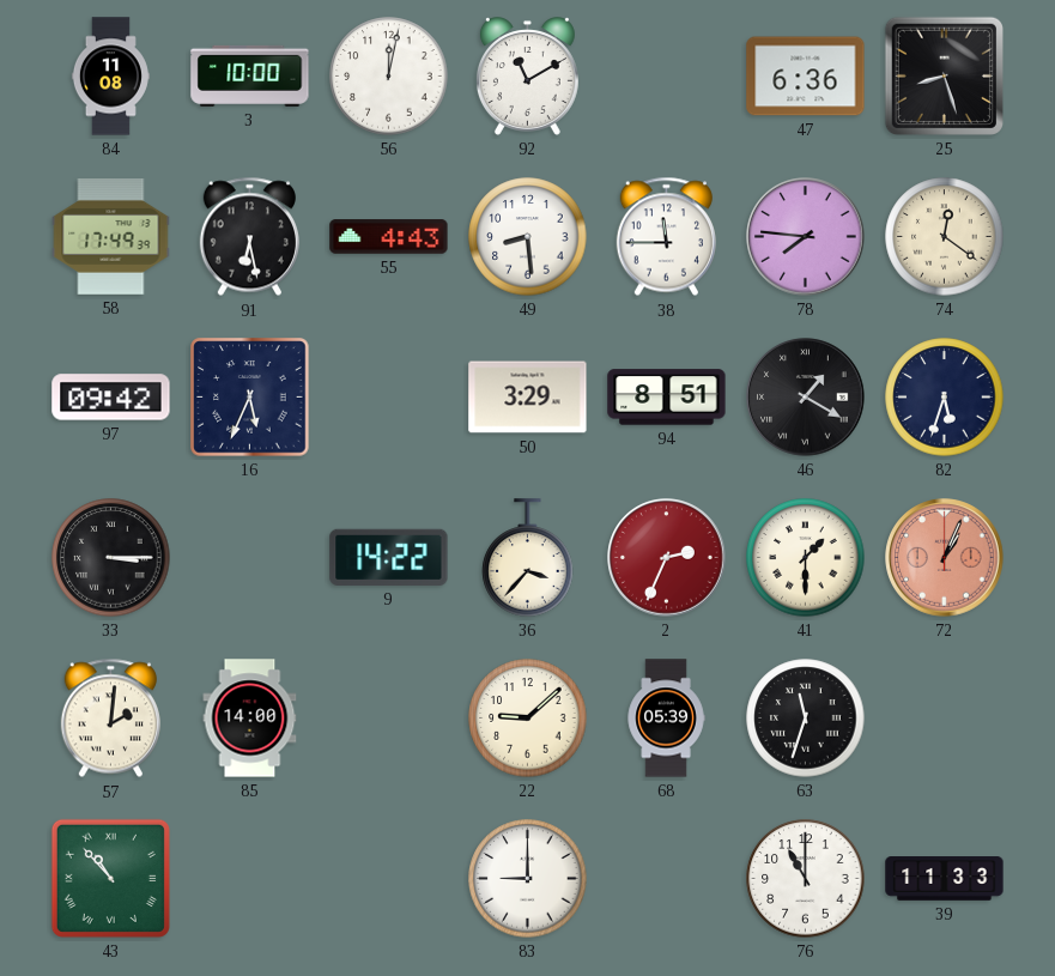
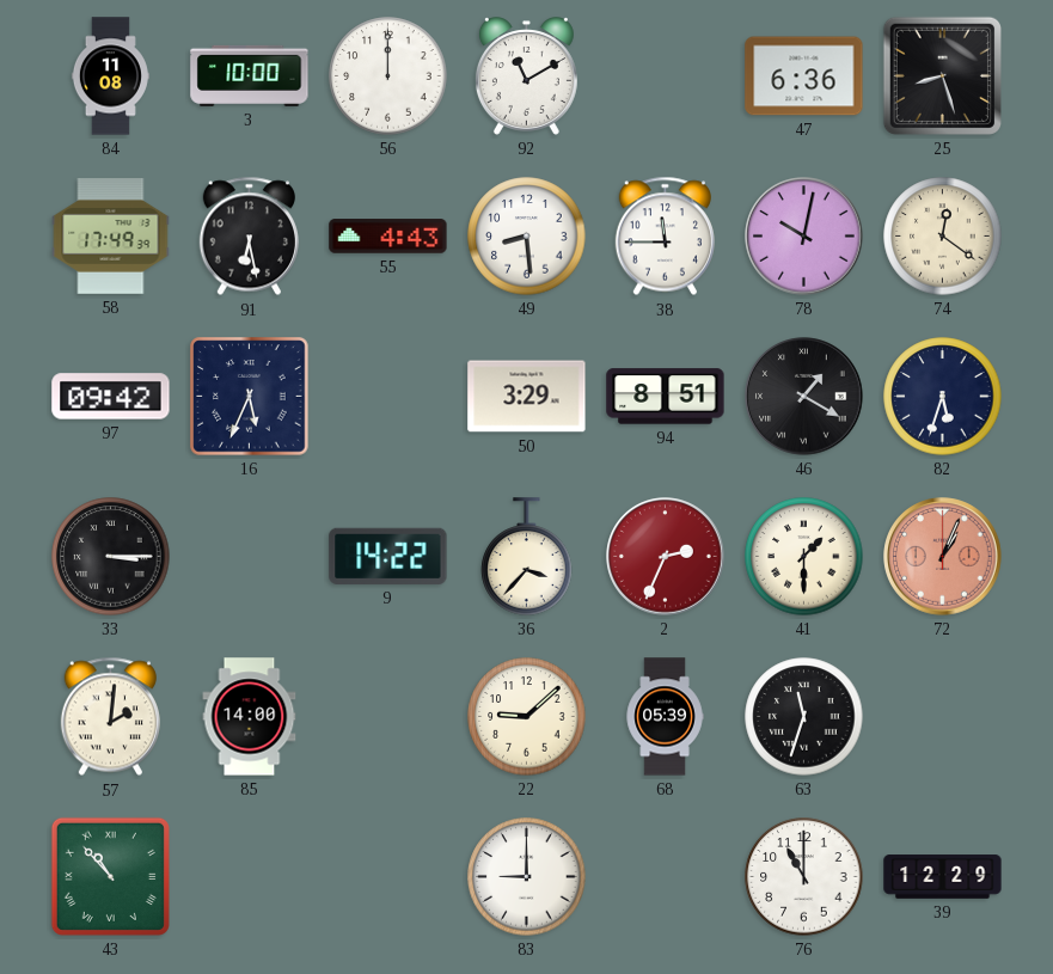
56: 12:02 -> 12:00 (388, 76)
78: 7:46 -> 10:02 (804, 237)
39: 11:33 -> 12:29 (943, 877)
